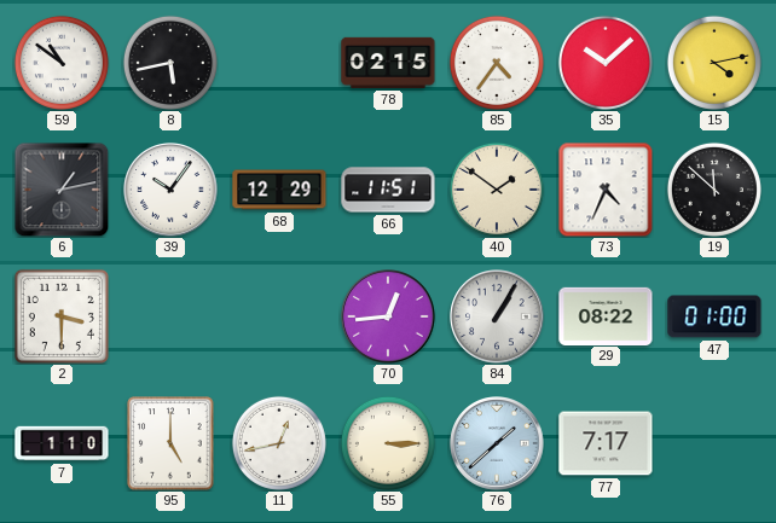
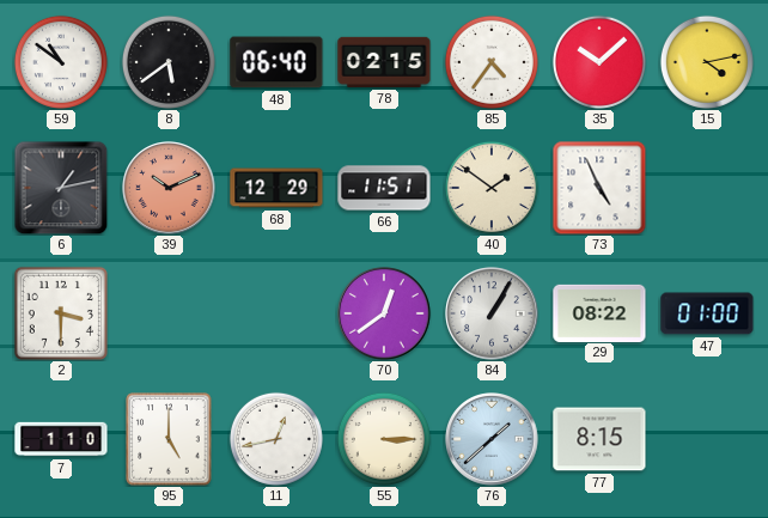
8: 5:43 -> 5:39 (169, 62)
48: none -> 06:40 (276, 62)
39: 10:06 -> 10:11 (169, 188)
39 dial: white -> salmon (169, 188)
73: 4:34 -> 4:56 (599, 188)
19: 11:52 -> none (714, 190)
70: 12:44 -> 12:39 (384, 313)
77: 7:17 -> 8:15 (599, 439)
